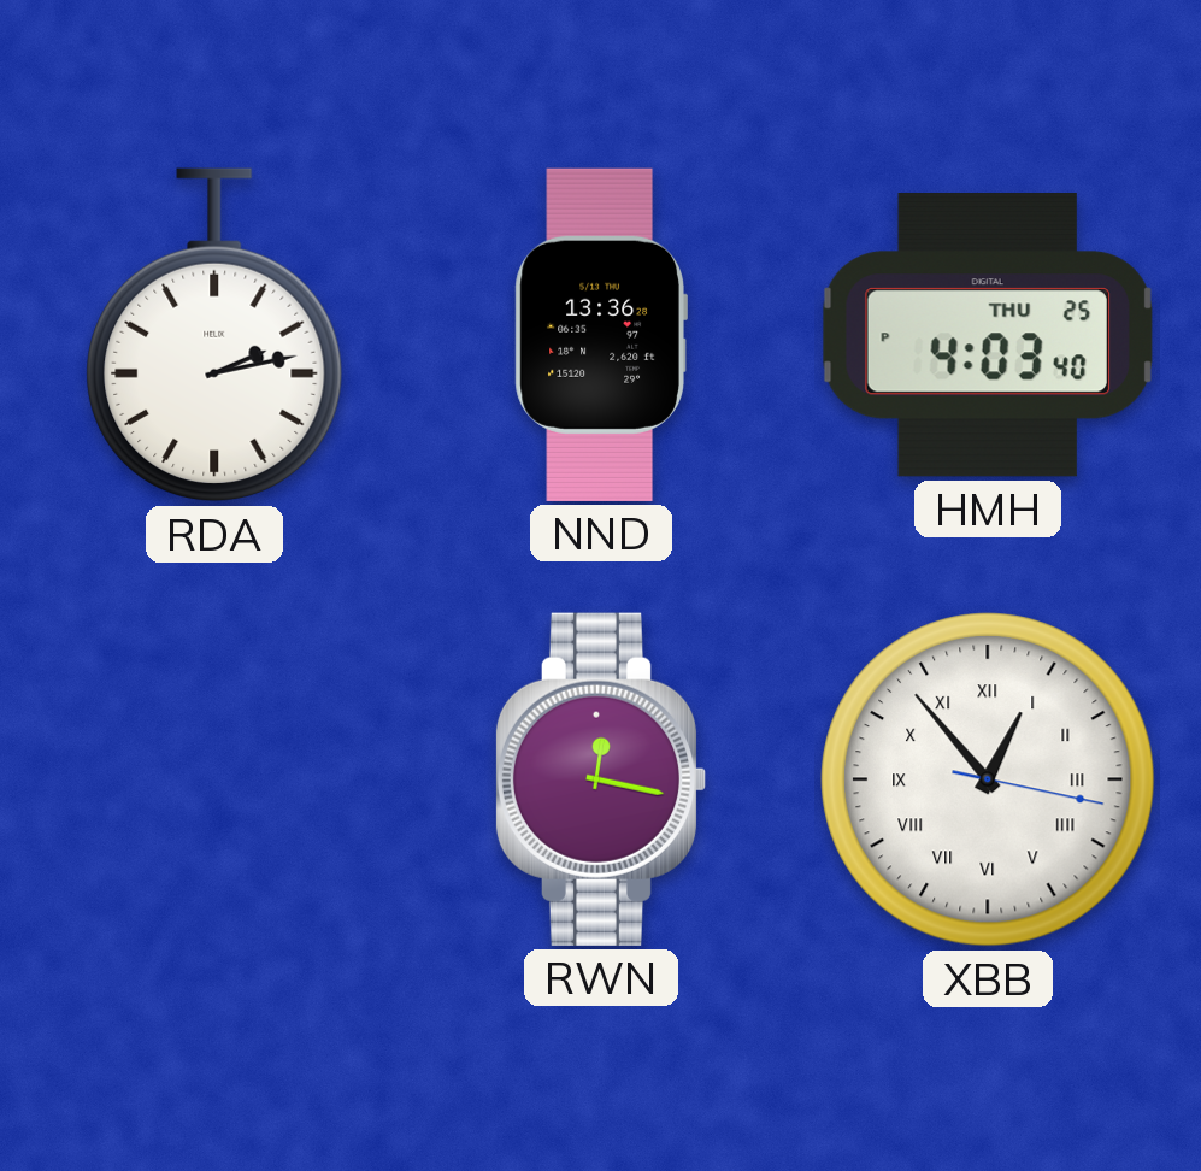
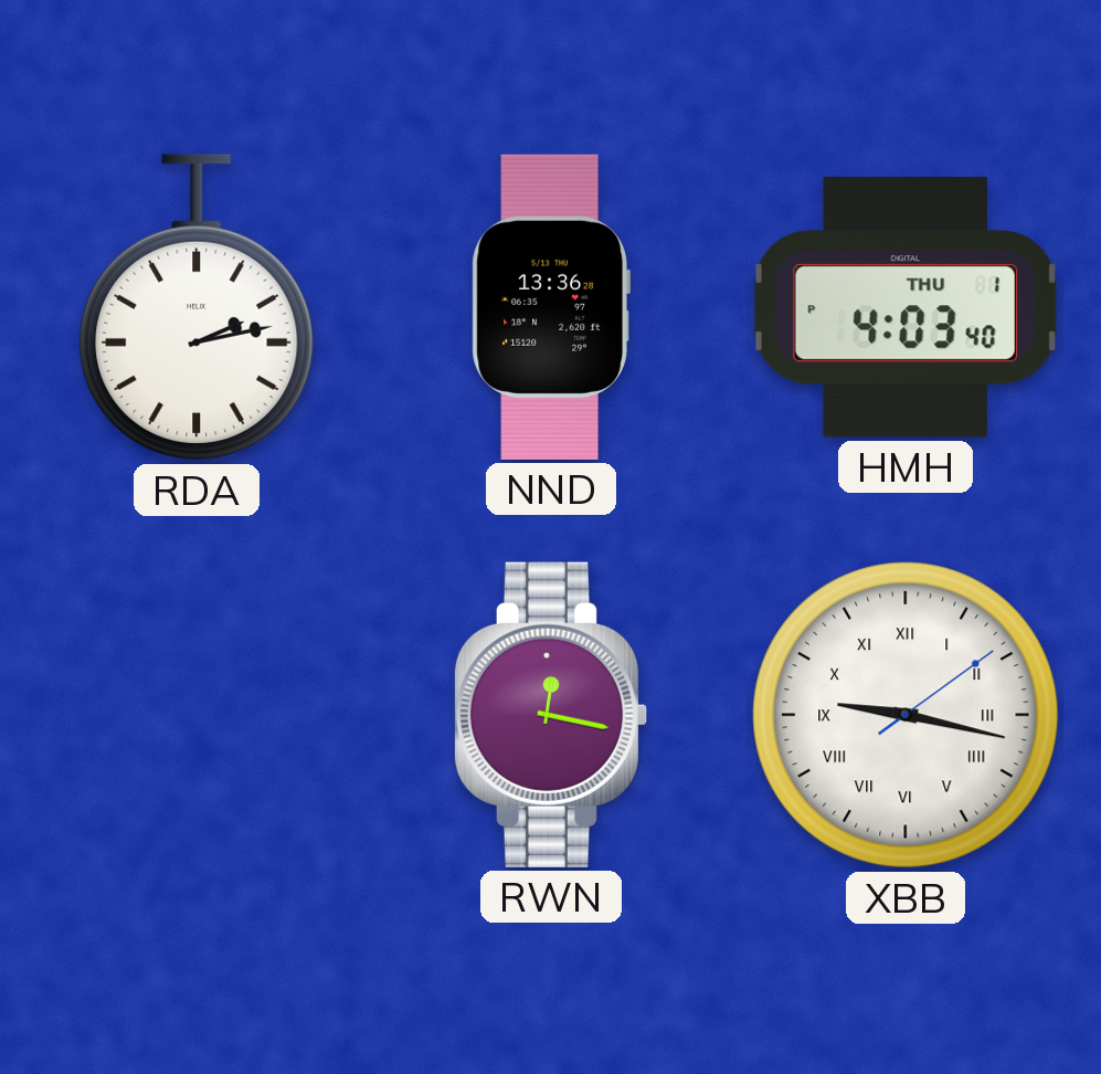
HMH date: THU 25 -> THU 1 (906, 307)
XBB: 12:53 -> 9:17 (907, 716)
